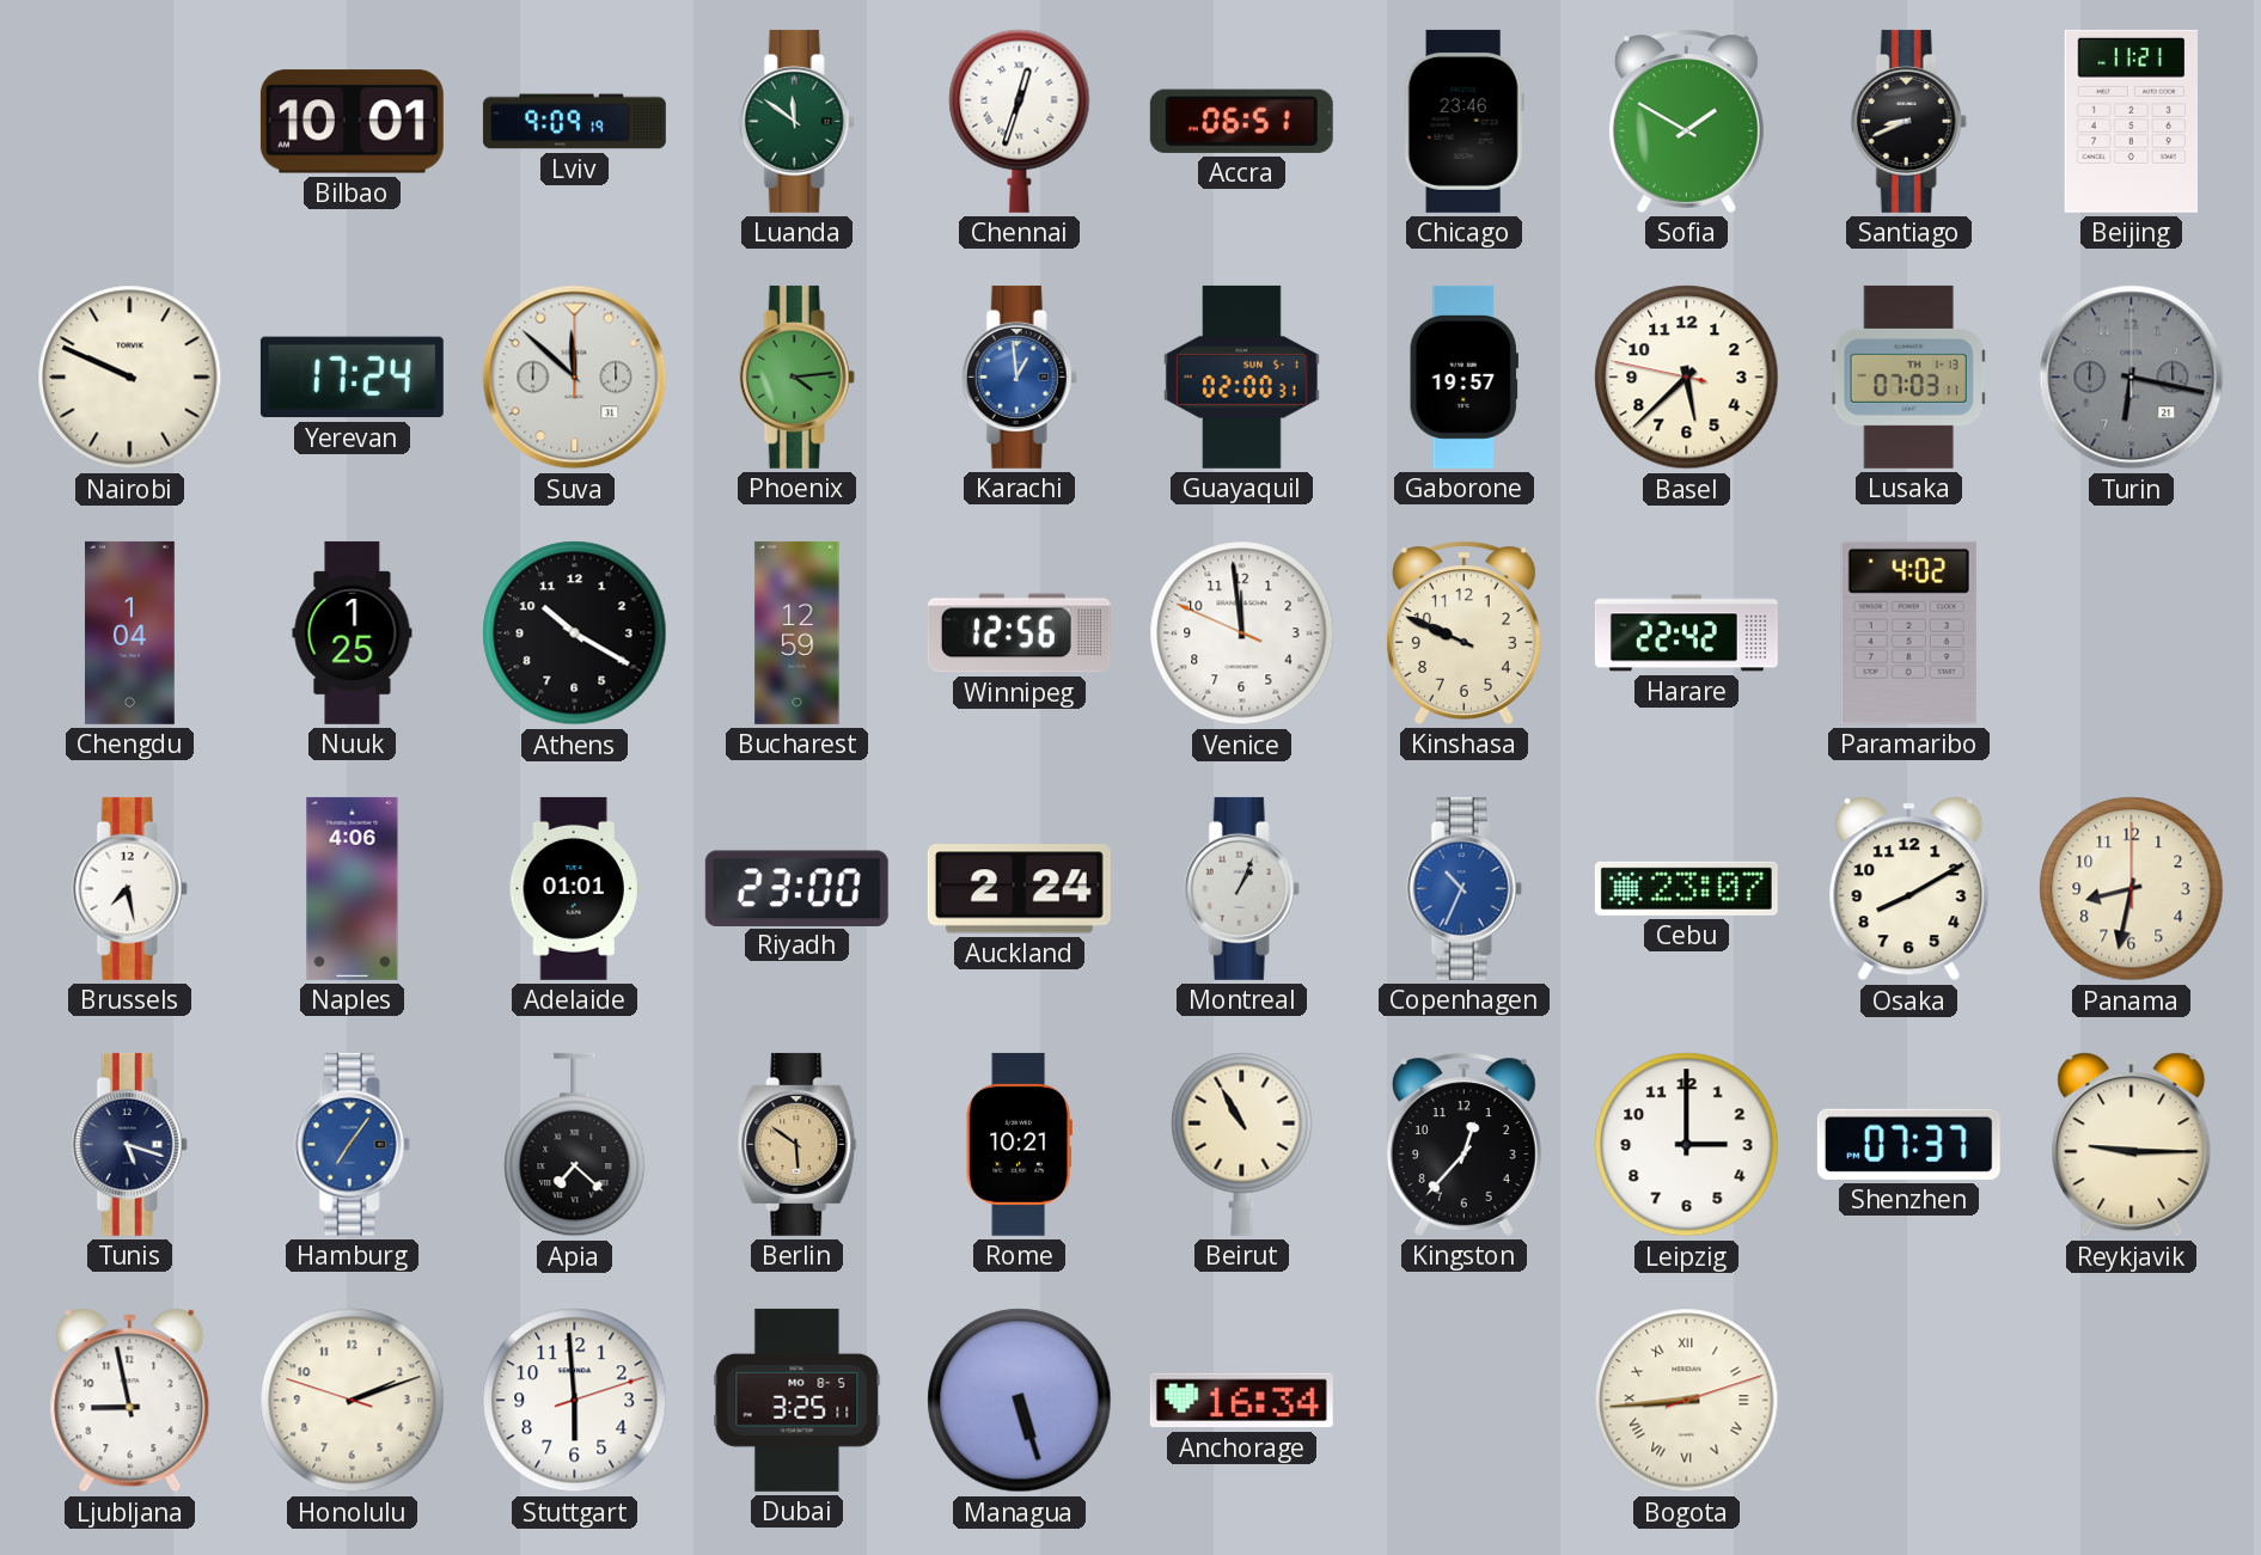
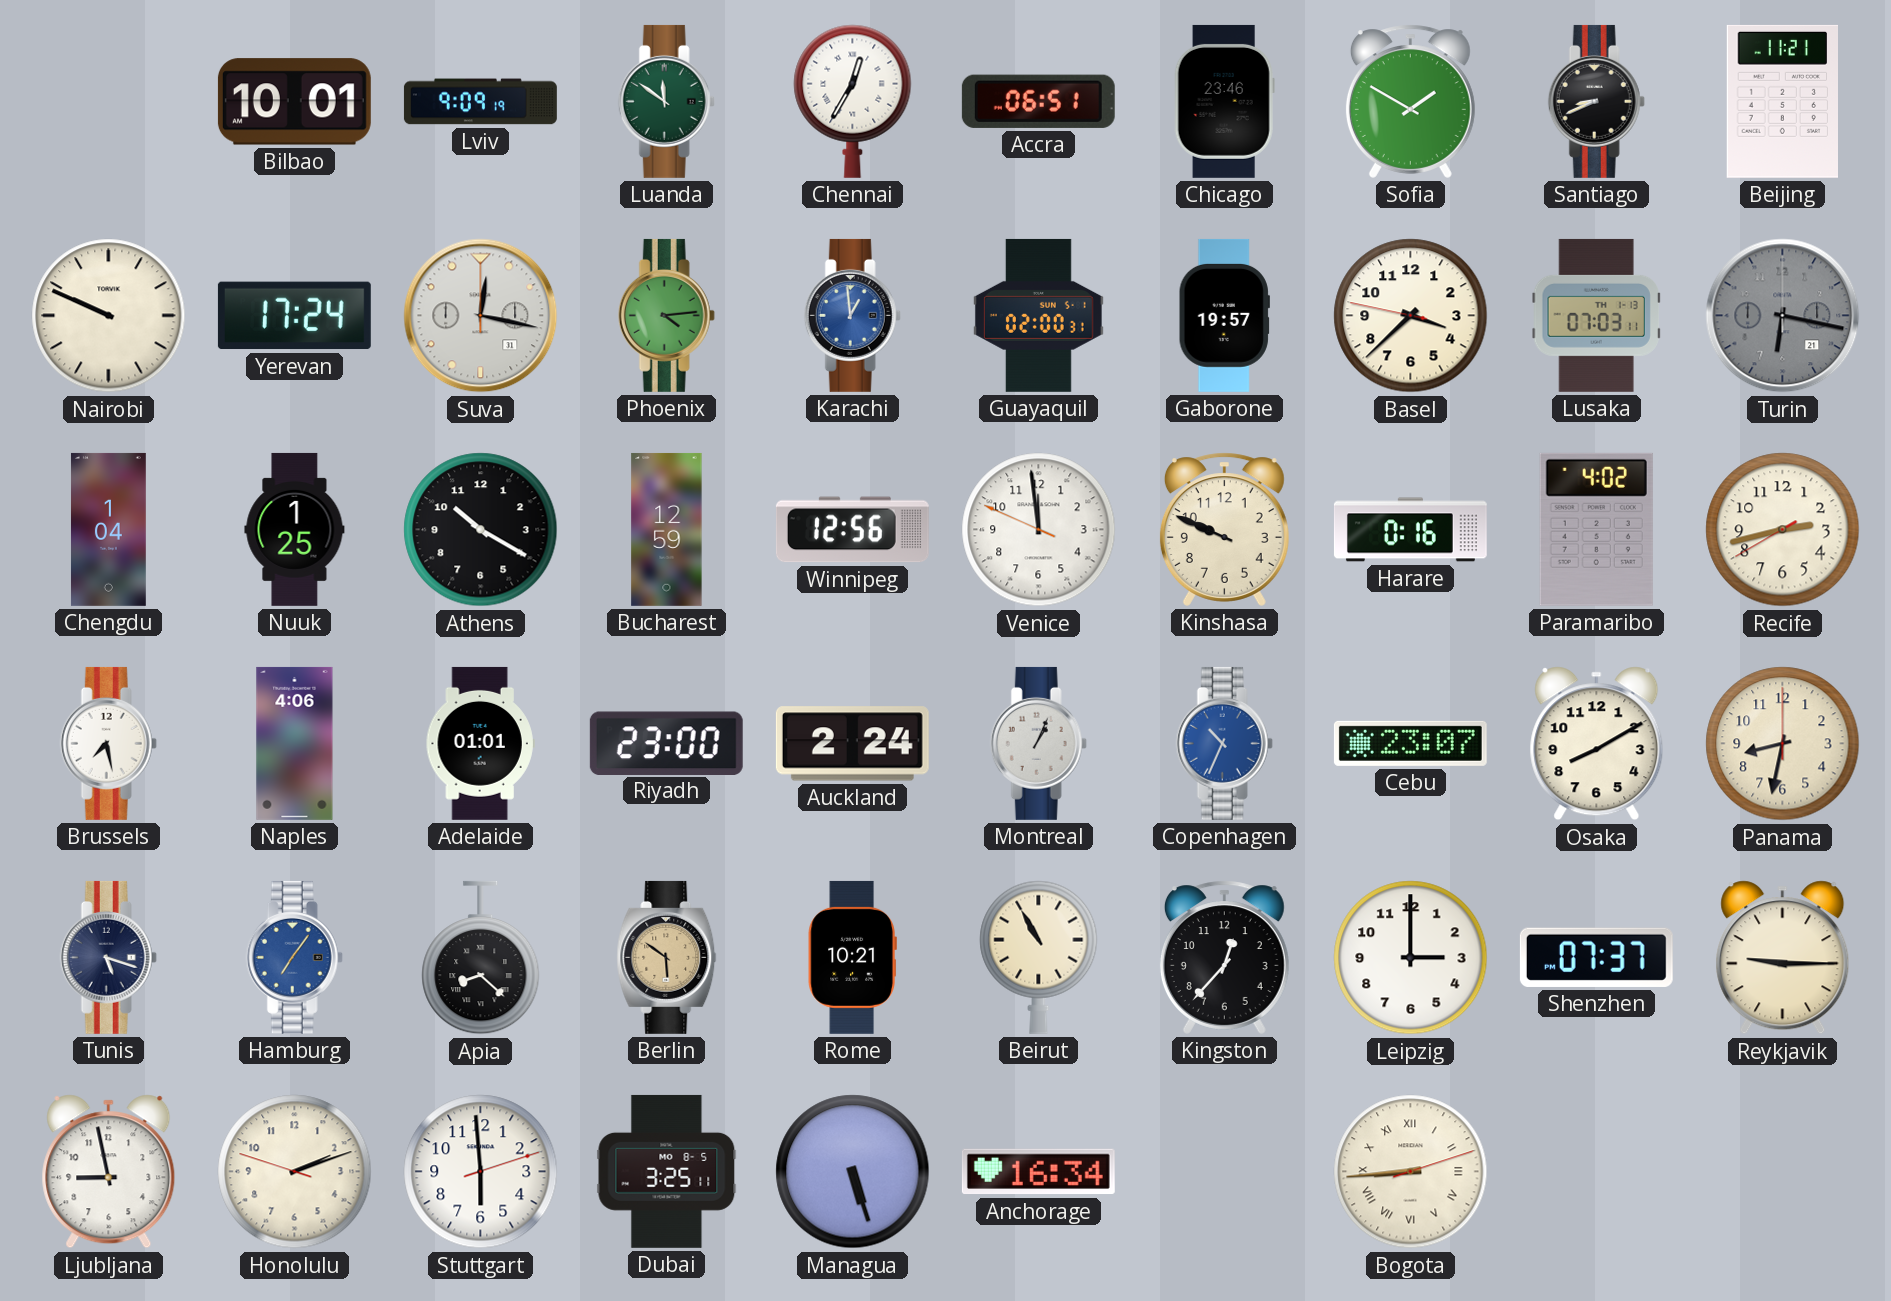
Chennai: 12:33 -> 12:35 (853, 101)
Suva: 11:52 -> 12:17 (481, 316)
Basel: 5:37 -> 3:37 (1411, 316)
Harare: 22:42 -> 0:16 (1410, 530)
Recife: none -> 2:42 (1783, 530)
Apia: 7:22 -> 8:22 (481, 958)
